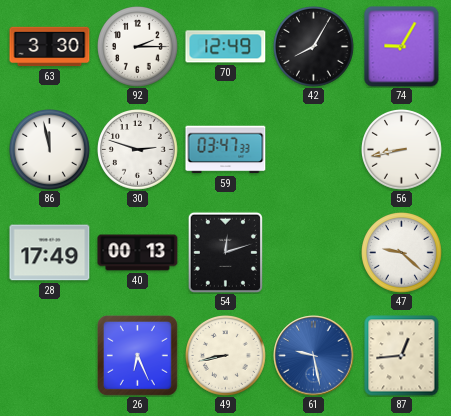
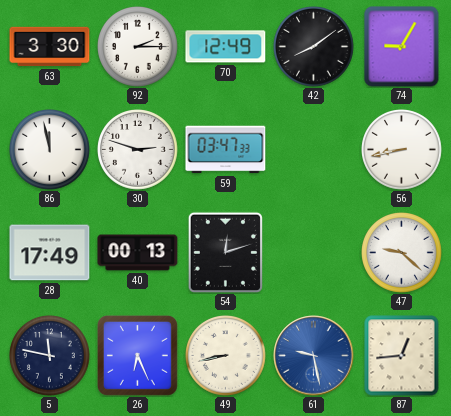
42: 8:05 -> 8:09 (314, 47)
5: none -> 11:47 (50, 356)
